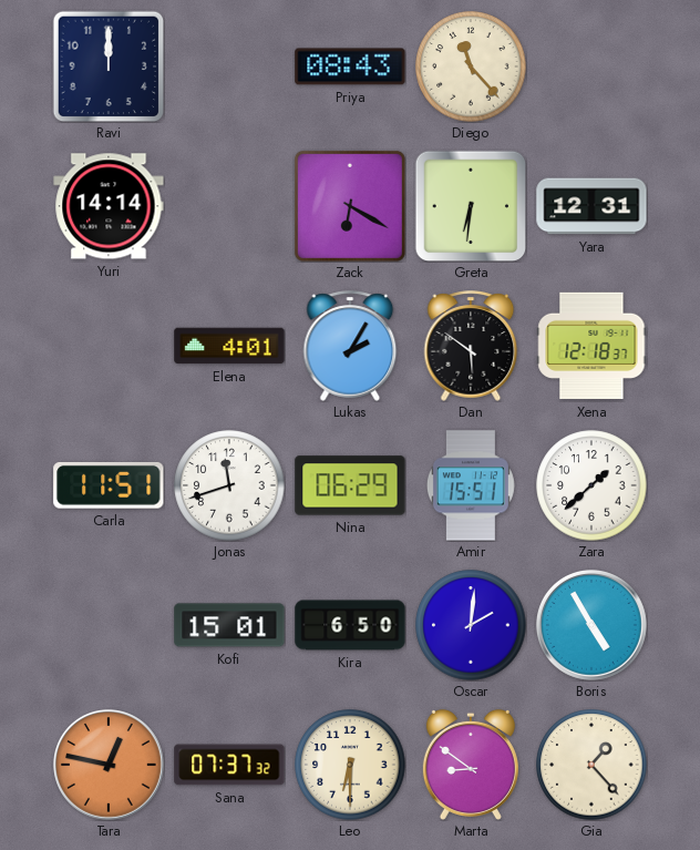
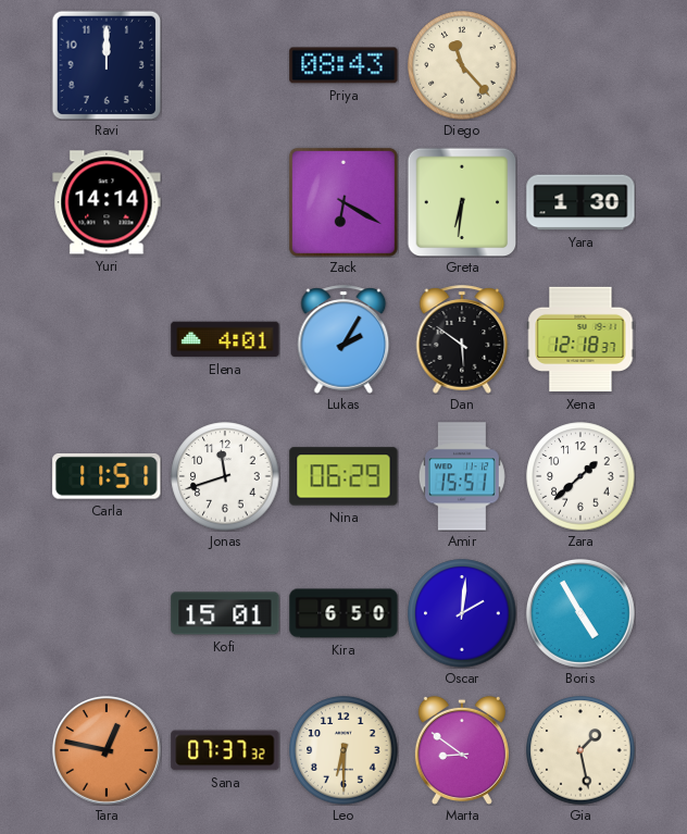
Yara: 12:31 -> 1:30 (580, 202)
Gia: 1:23 -> 1:28 (580, 750)
